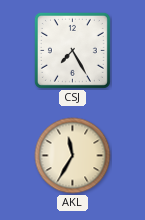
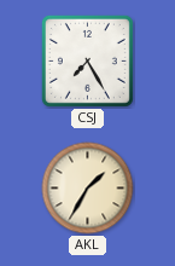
AKL: 11:35 -> 1:35 (88, 189)
